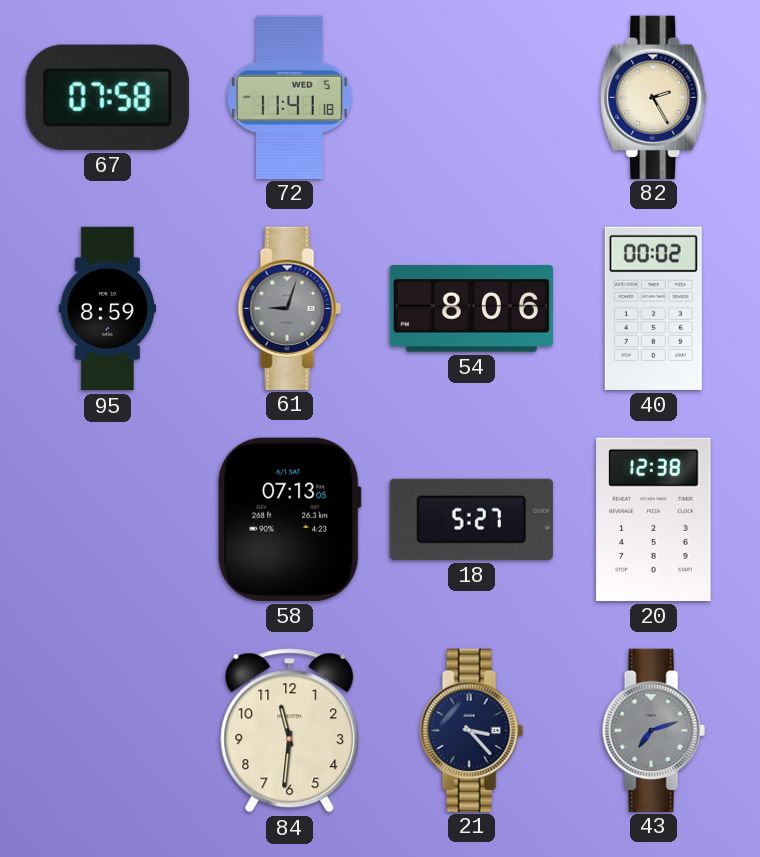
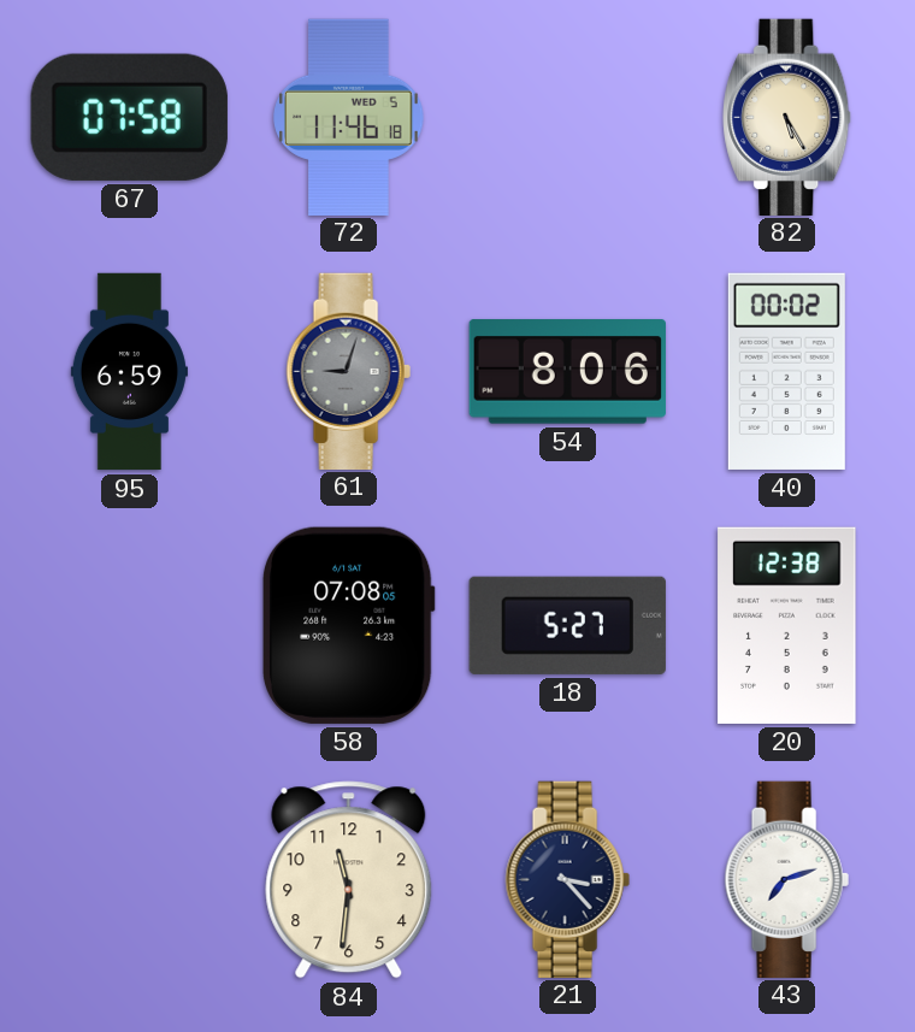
72: 11:41 -> 11:46 (349, 117)
82: 2:25 -> 5:25 (787, 117)
95: 8:59 -> 6:59 (129, 372)
58: 07:13 -> 07:08 (348, 625)
43 dial: grey -> white (786, 879)
